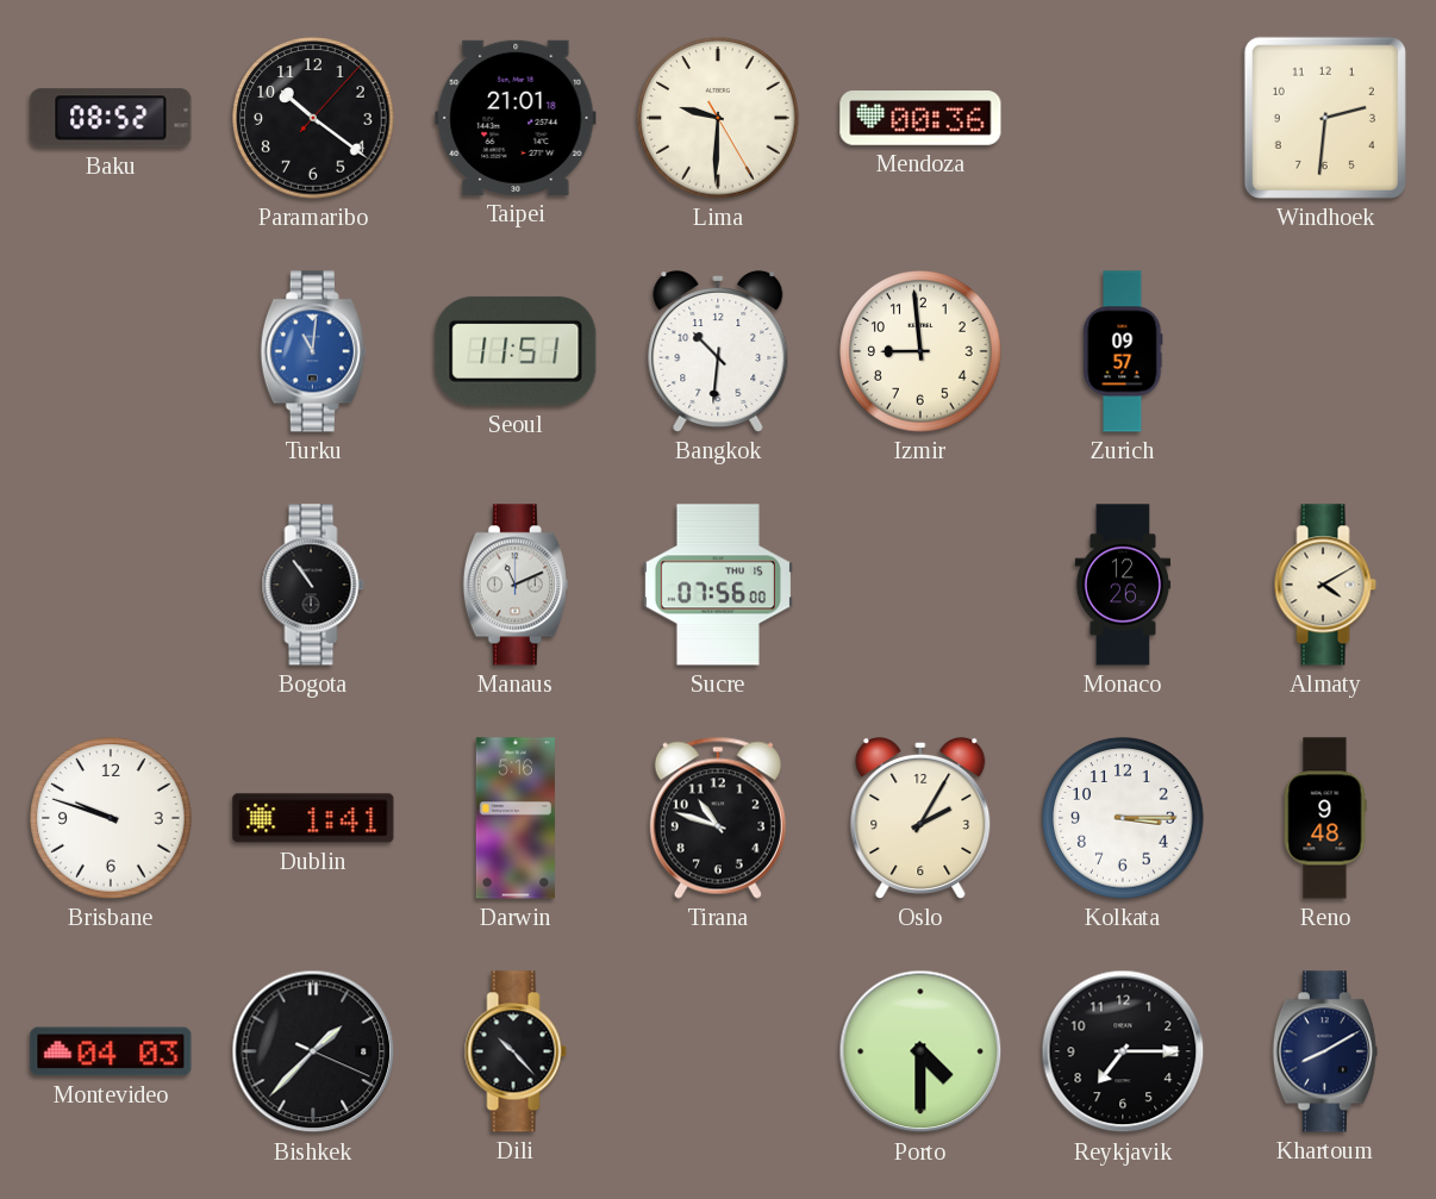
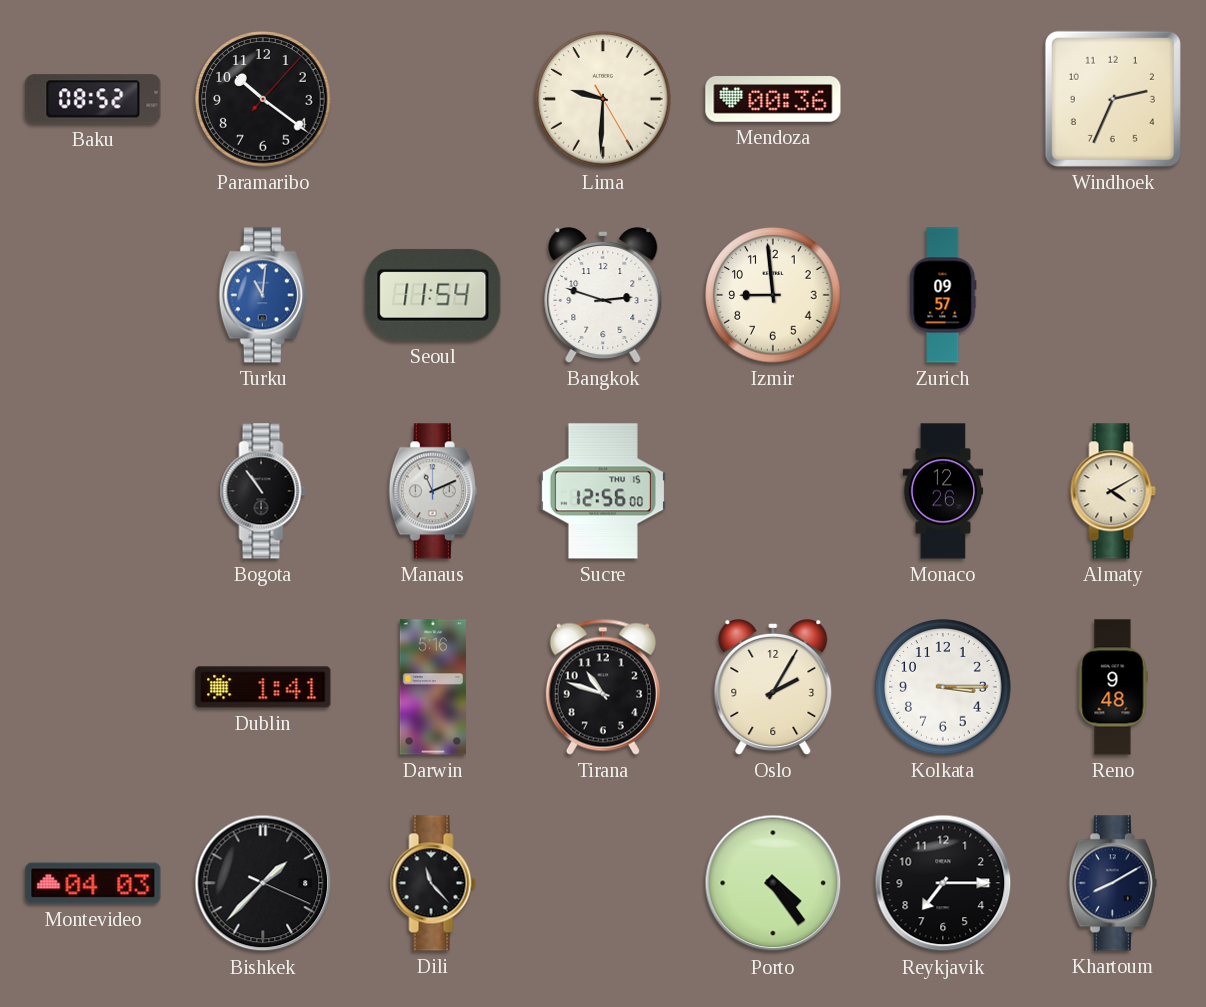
Taipei: 21:01 -> none (516, 118)
Windhoek: 2:31 -> 2:34 (1113, 99)
Seoul: 11:51 -> 11:54 (433, 295)
Bangkok: 10:31 -> 2:48 (603, 295)
Sucre: 07:56 -> 12:56 (603, 491)
Brisbane: 9:48 -> none (111, 818)
Dili: 10:23 -> 11:23 (433, 883)
Porto: 4:30 -> 4:24 (773, 883)
